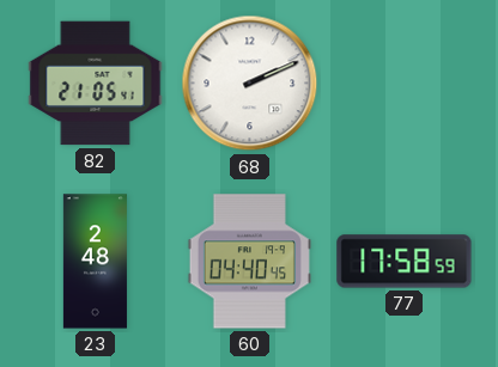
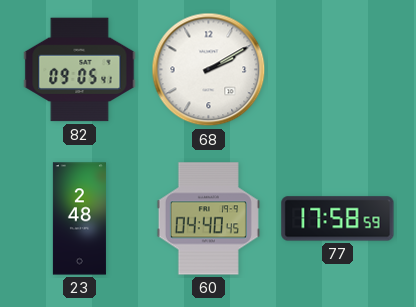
82: 21:05 -> 09:05 (80, 70)
68: 2:11 -> 2:10 (209, 70)
